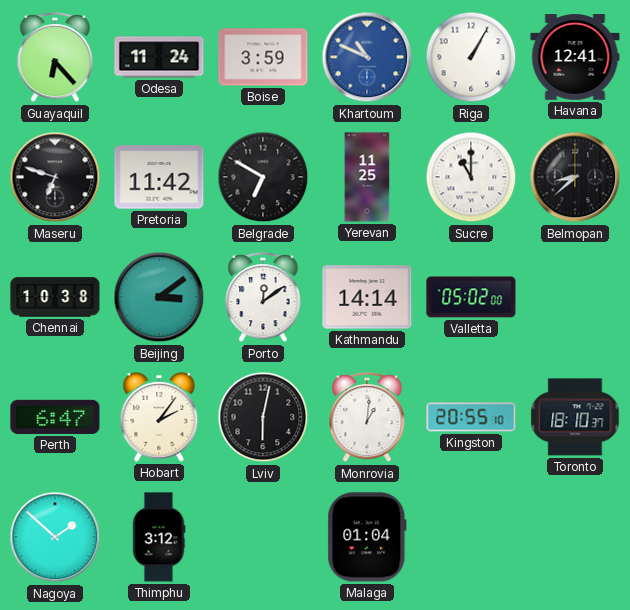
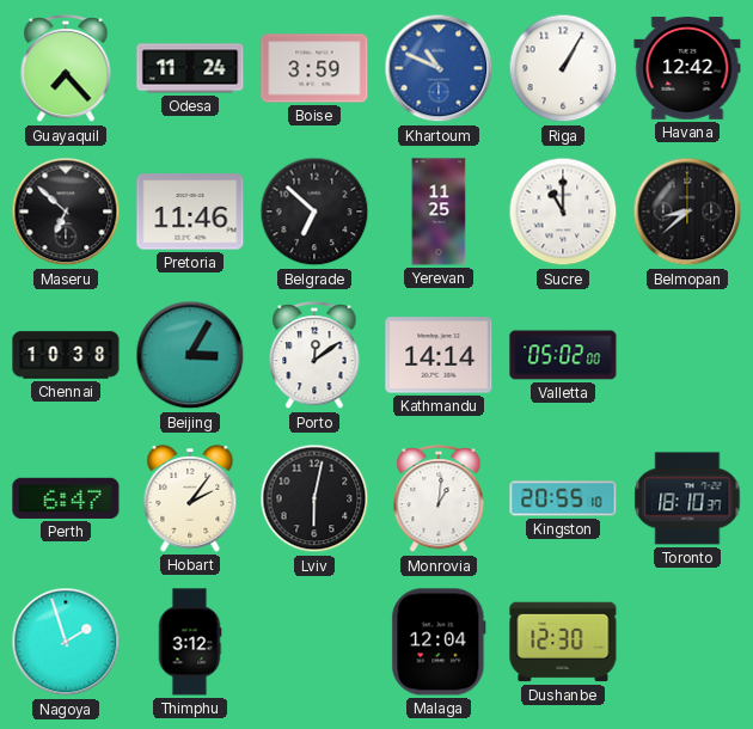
Guayaquil: 6:23 -> 7:23 (66, 69)
Havana: 12:41 -> 12:42 (687, 68)
Maseru: 6:48 -> 6:52 (66, 212)
Pretoria: 11:42 -> 11:46 (190, 212)
Belgrade: 6:50 -> 6:52 (314, 212)
Beijing: 3:09 -> 3:05 (190, 355)
Nagoya: 1:52 -> 1:57 (66, 642)
Malaga: 01:04 -> 12:04 (439, 642)
Dushanbe: none -> 12:30 (563, 642)
